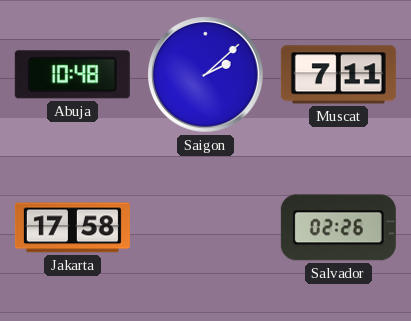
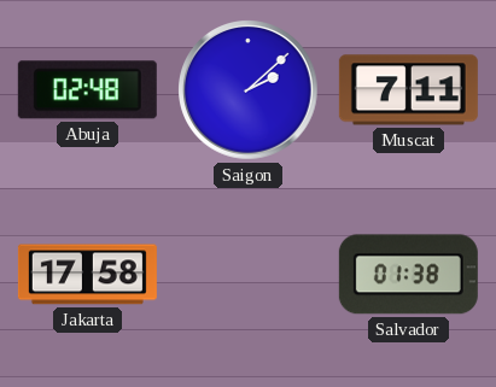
Abuja: 10:48 -> 02:48 (87, 90)
Salvador: 02:26 -> 01:38 (408, 275)
